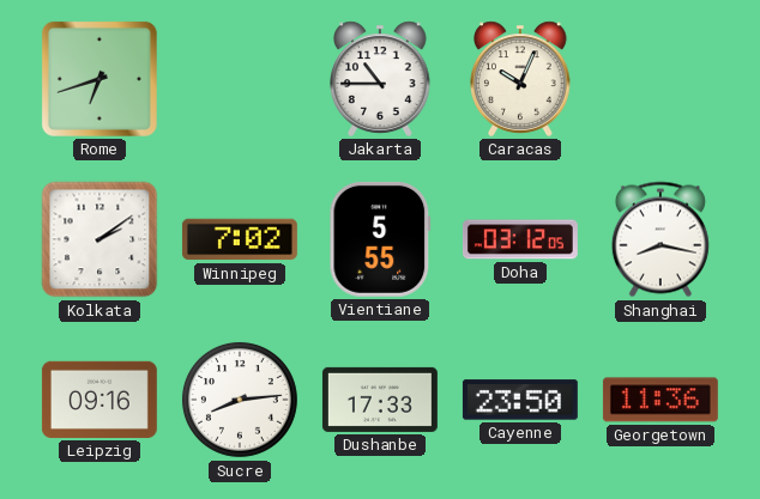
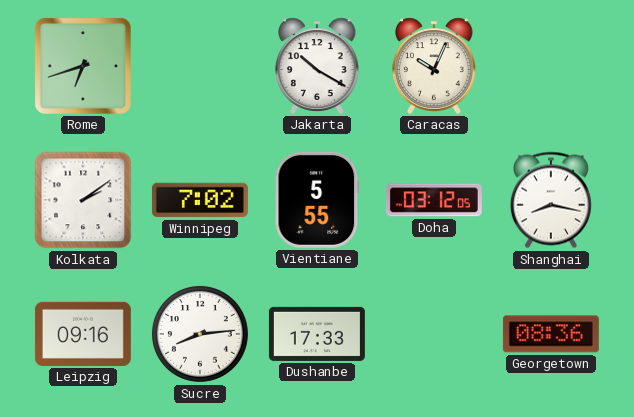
Jakarta: 10:45 -> 10:20 (317, 66)
Cayenne: 23:50 -> none (520, 400)
Georgetown: 11:36 -> 08:36 (551, 334)
